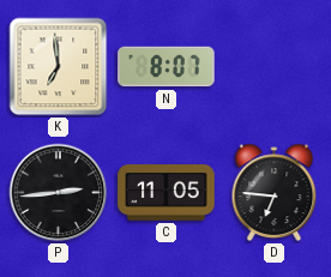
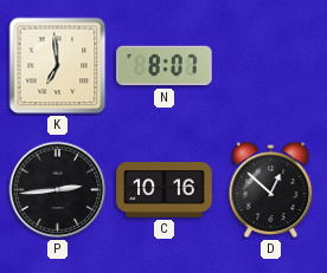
C: 11:05 -> 10:16 (165, 190)
D: 6:46 -> 12:52 (271, 190)
